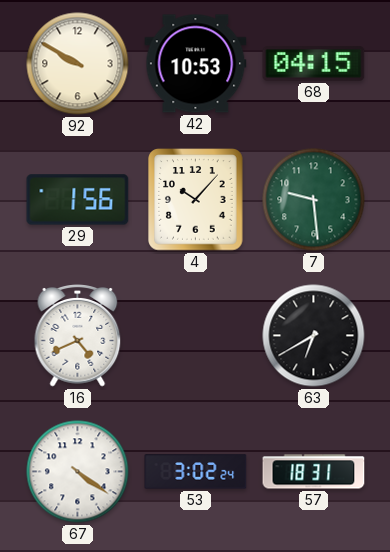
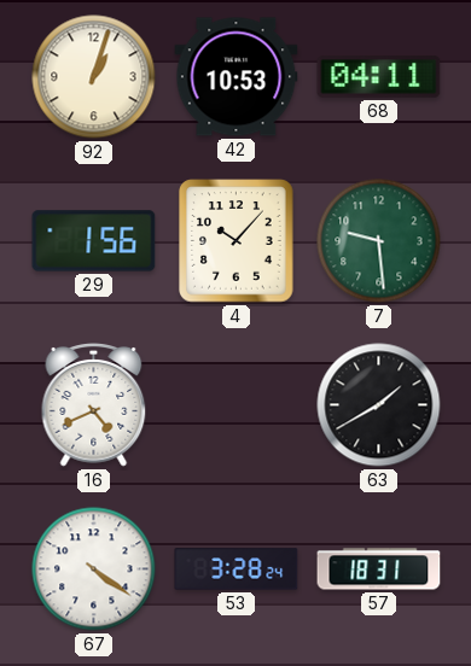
92: 9:50 -> 1:03 (94, 77)
68: 04:15 -> 04:11 (379, 77)
63: 6:40 -> 1:40 (379, 405)
53: 3:02 -> 3:28 (237, 569)
